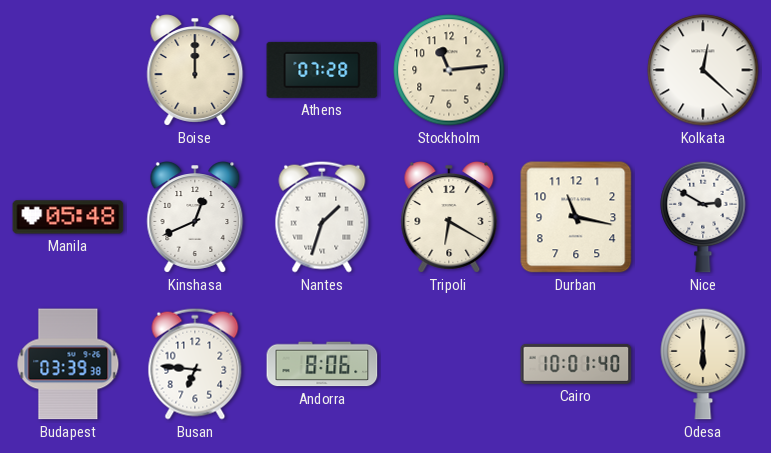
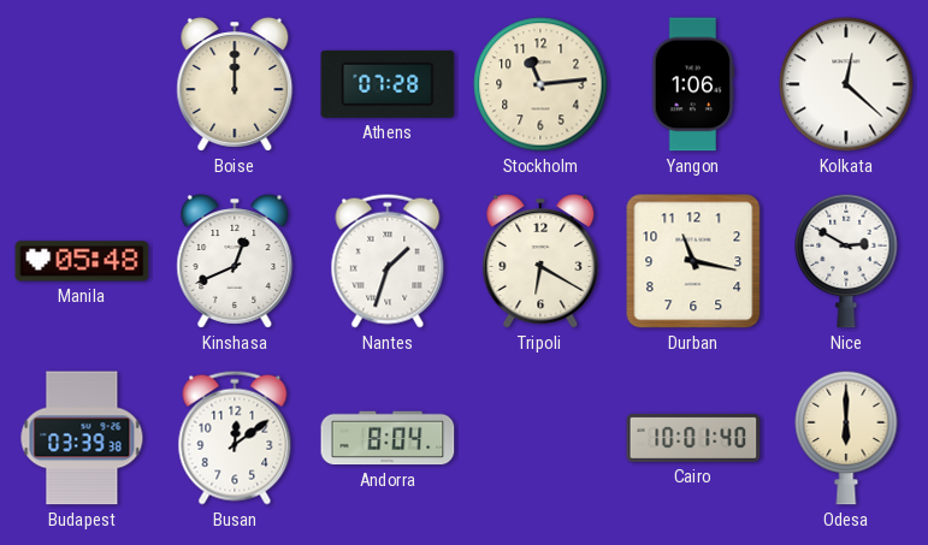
Yangon: none -> 1:06 (693, 84)
Busan: 6:46 -> 12:09 (235, 438)
Andorra: 8:06 -> 8:04 (388, 438)
